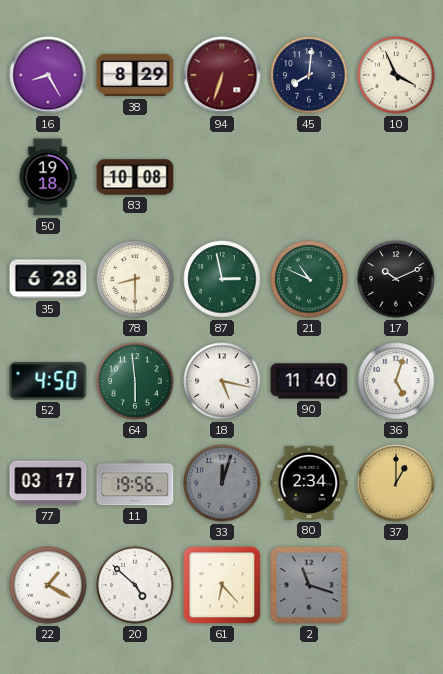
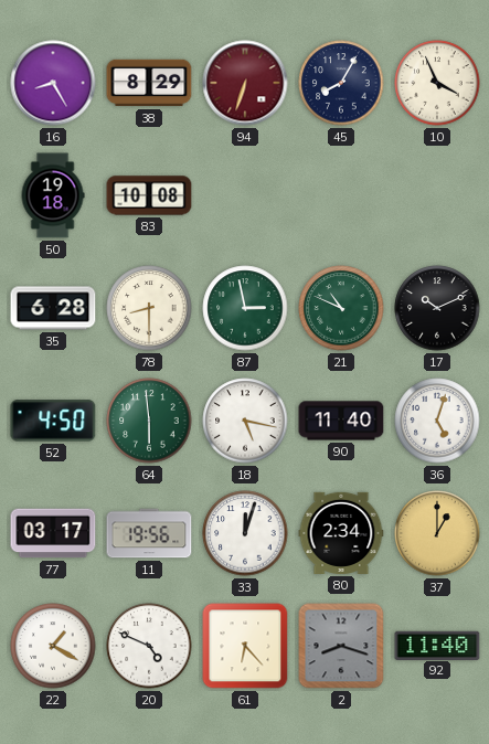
45: 8:01 -> 8:05 (341, 83)
33 dial: grey -> white (245, 533)
20: 4:52 -> 4:49 (149, 646)
2: 11:18 -> 8:18 (341, 646)
92: none -> 11:40 (437, 645)
